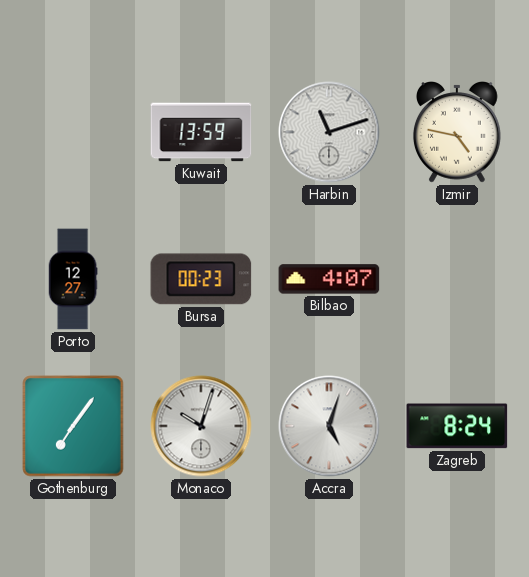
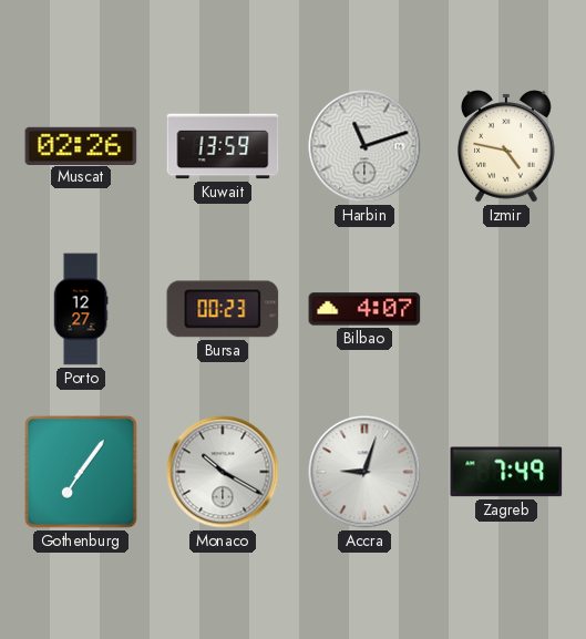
Muscat: none -> 02:26 (81, 145)
Monaco: 10:03 -> 10:20 (223, 472)
Accra: 5:03 -> 9:03 (364, 472)
Zagreb: 8:24 -> 7:49 (506, 472)
